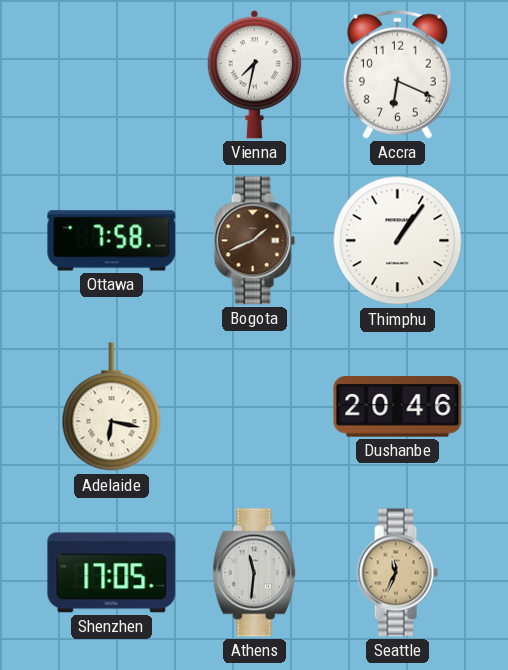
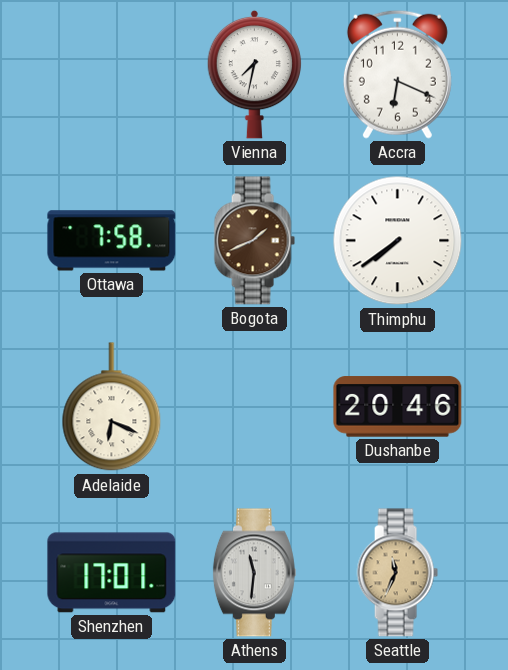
Thimphu: 1:06 -> 7:39 (398, 241)
Adelaide: 6:17 -> 6:19 (112, 407)
Shenzhen: 17:05 -> 17:01 (112, 573)
